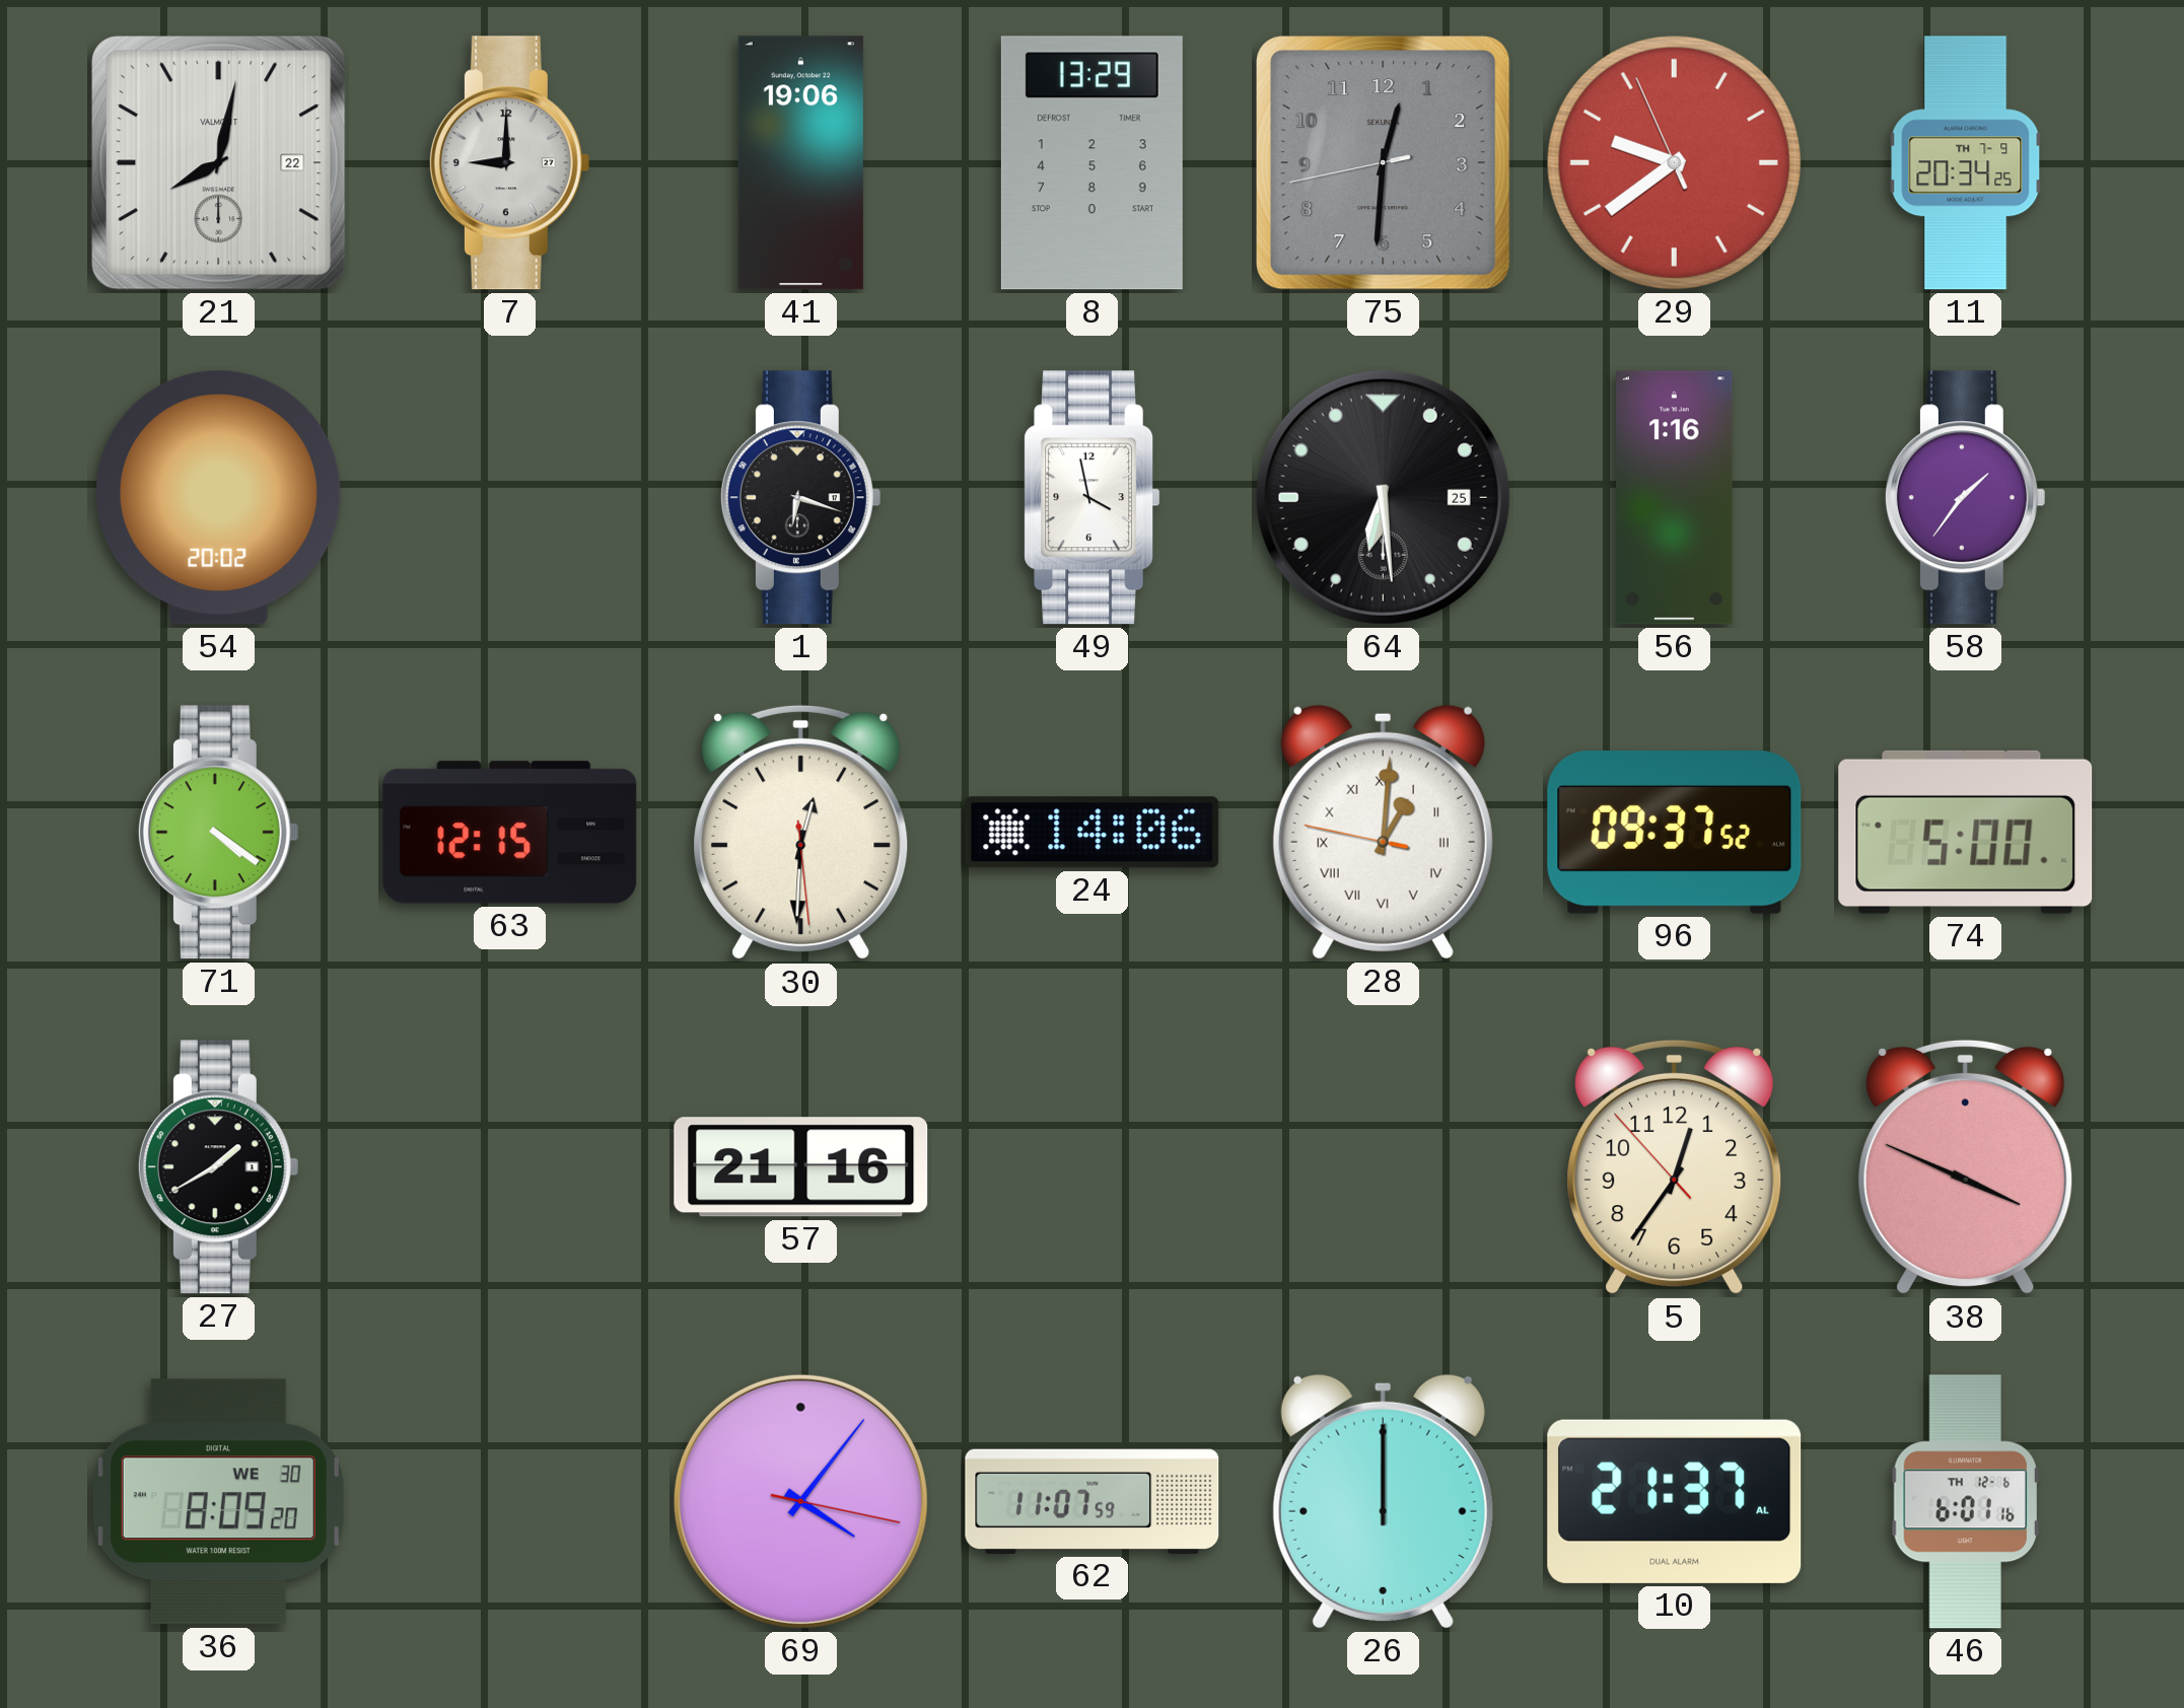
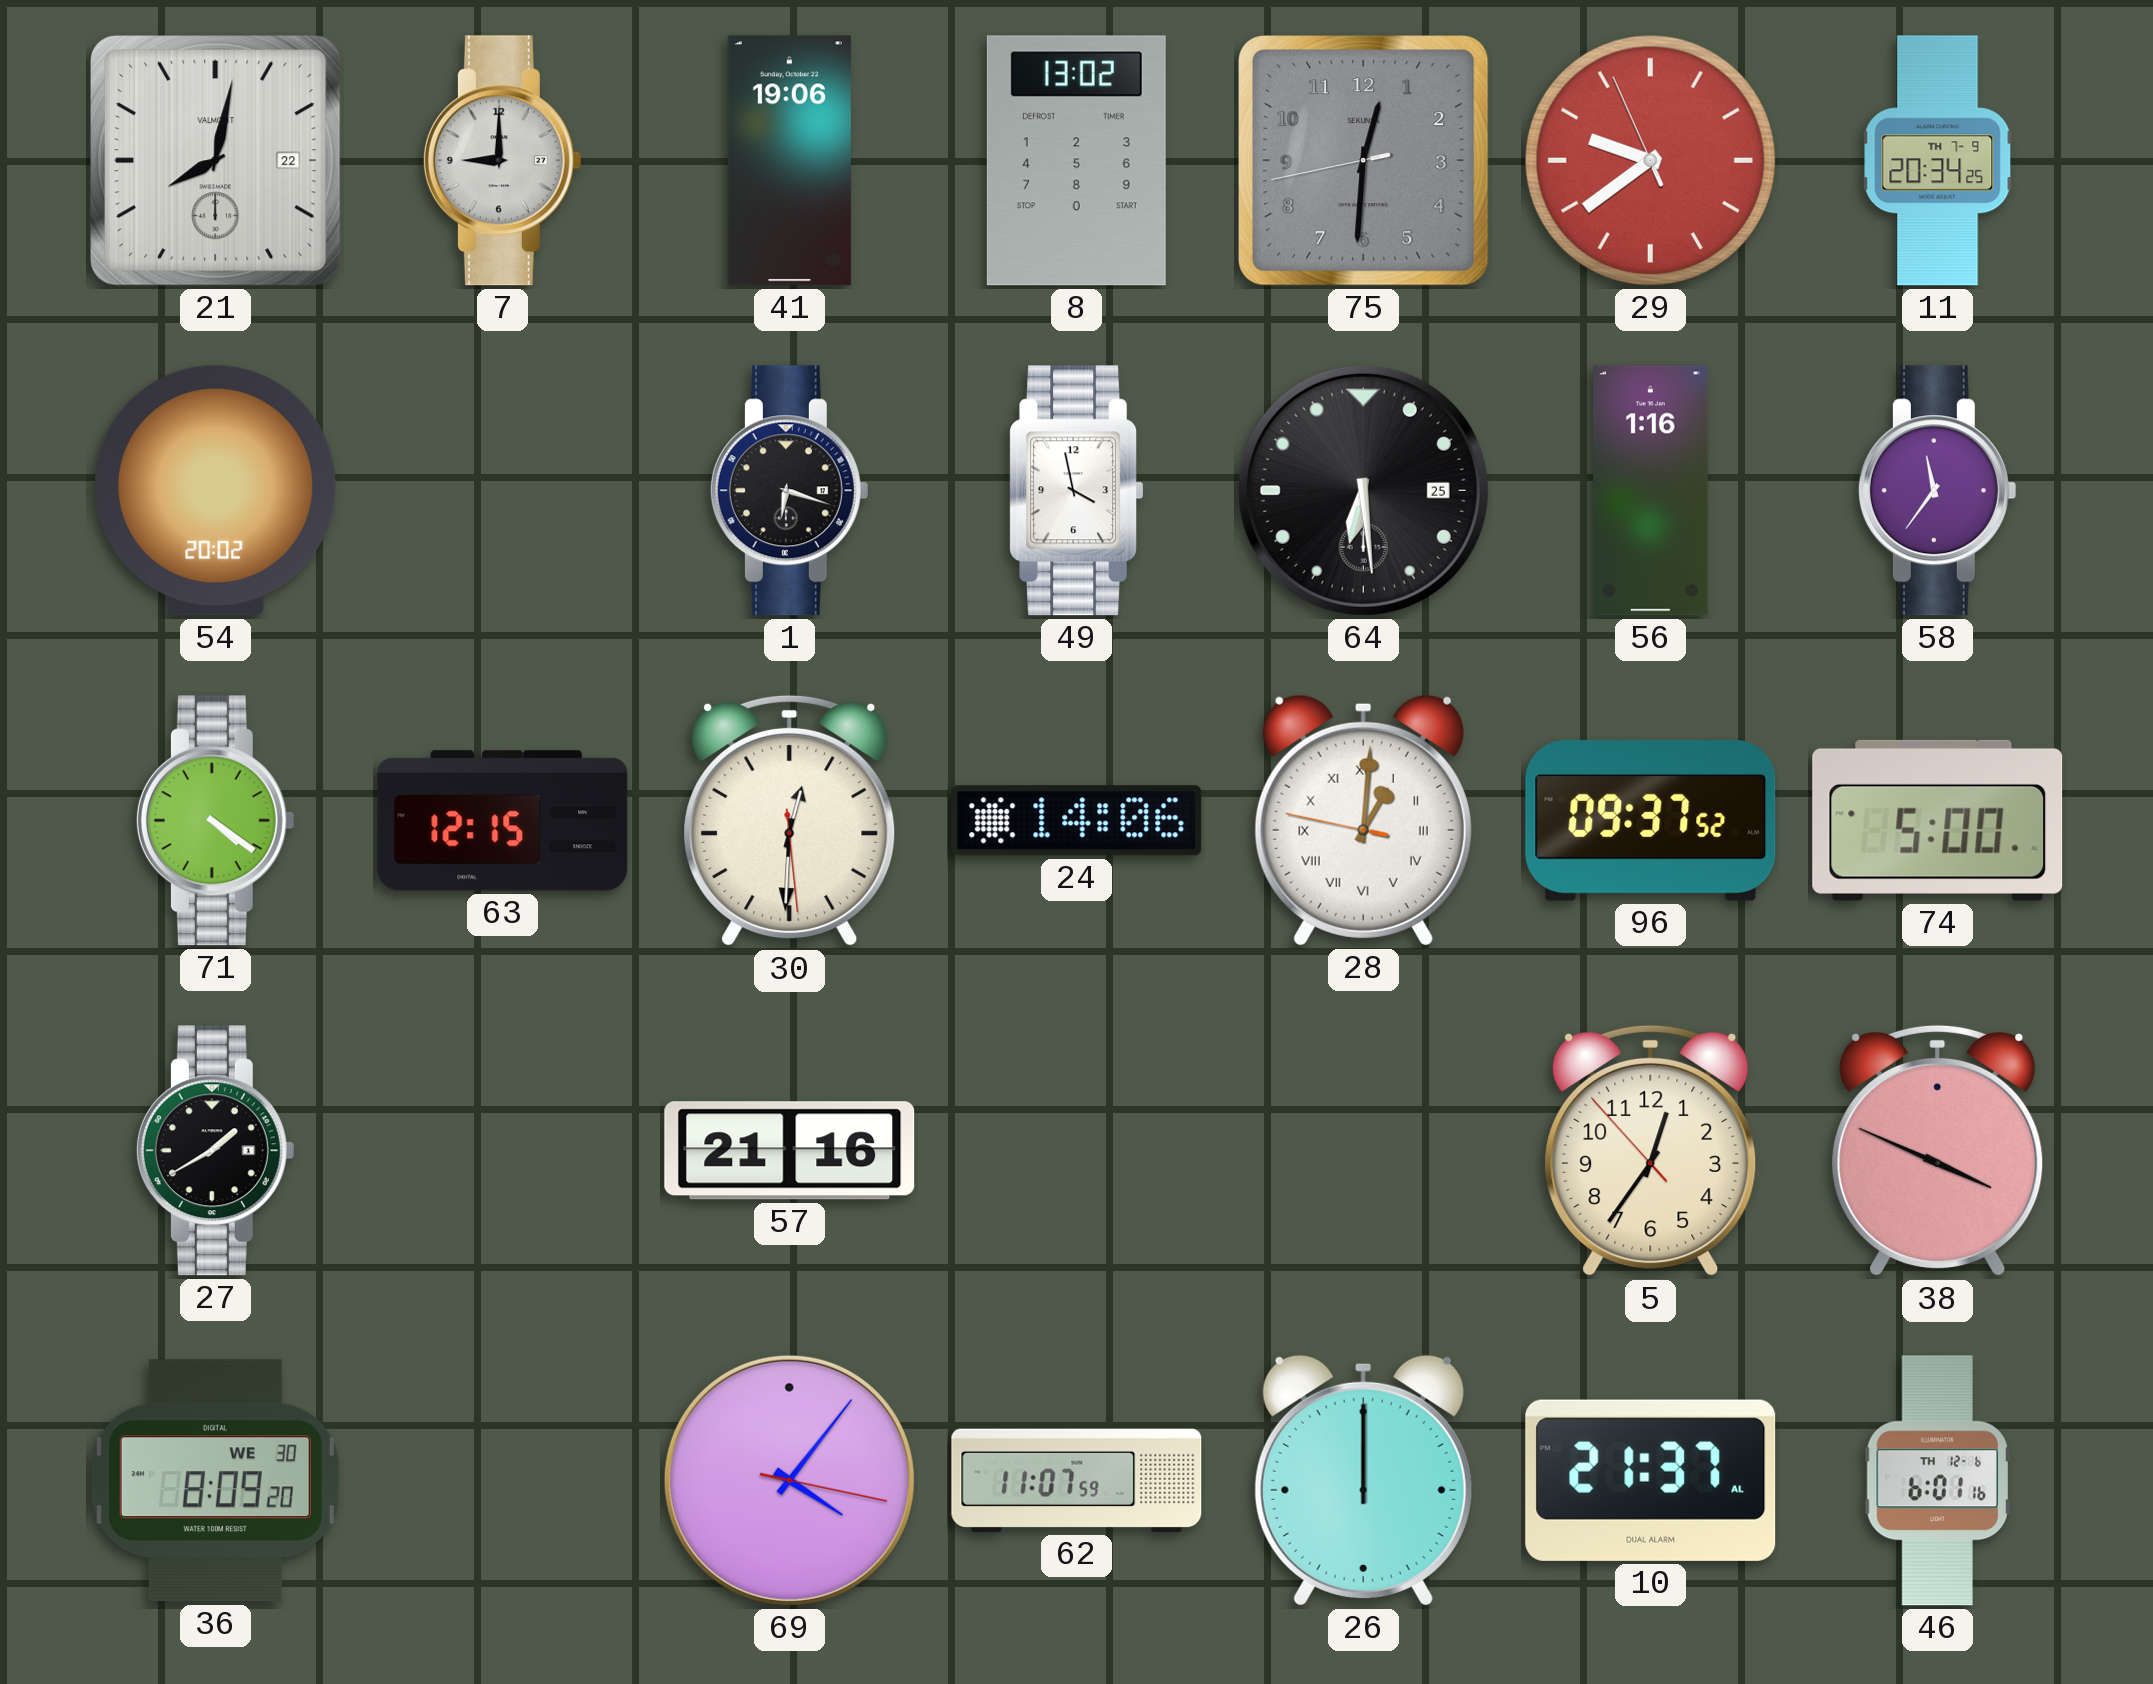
8: 13:29 -> 13:02 (1076, 161)
58: 1:36 -> 11:36 (1937, 491)
